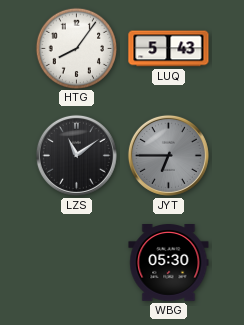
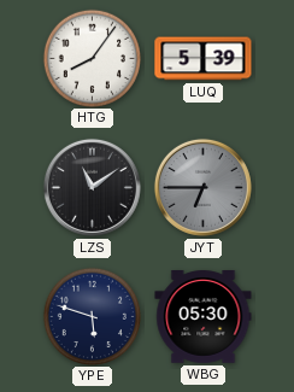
LUQ: 5:43 -> 5:39 (204, 59)
YPE: none -> 5:48 (92, 316)
